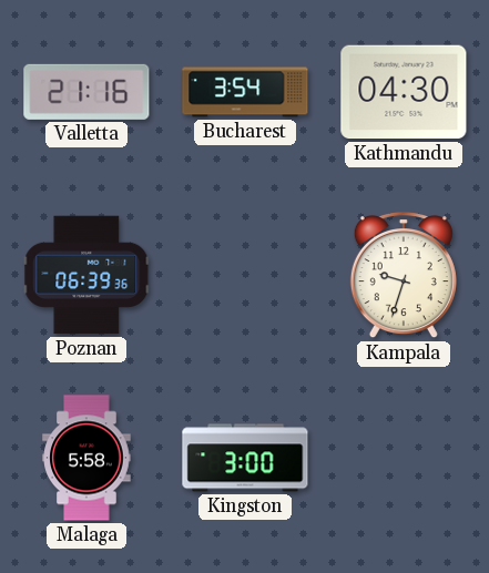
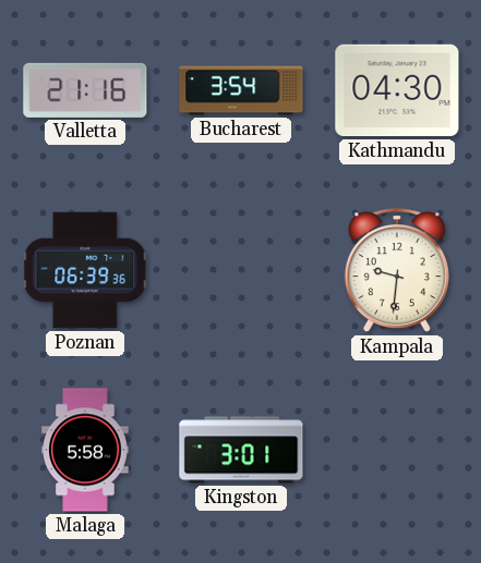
Kampala: 9:33 -> 9:31 (397, 271)
Kingston: 3:00 -> 3:01 (241, 450)
